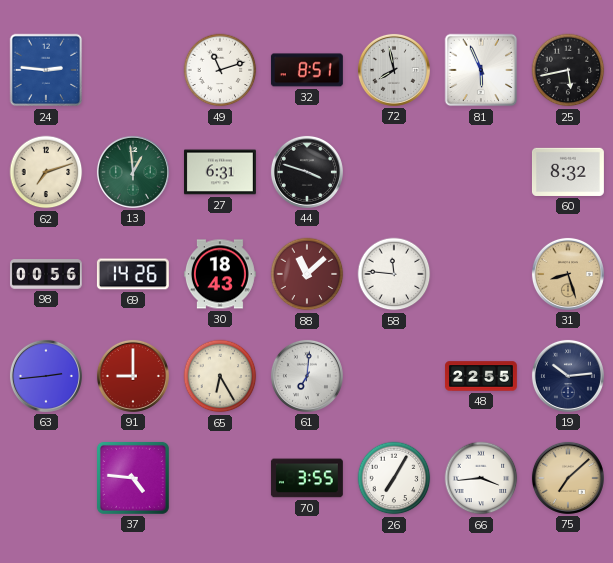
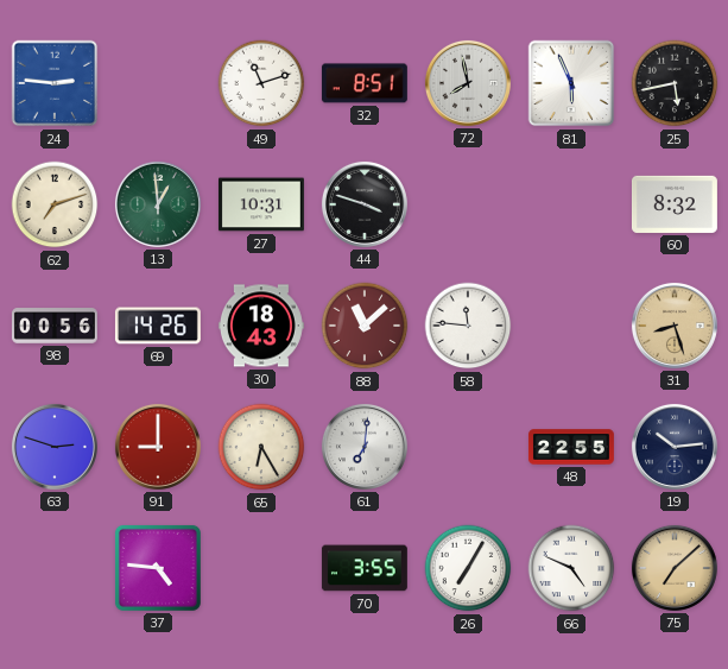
27: 6:31 -> 10:31 (261, 204)
63: 2:44 -> 2:48 (55, 447)
66: 3:44 -> 4:49 (571, 568)
